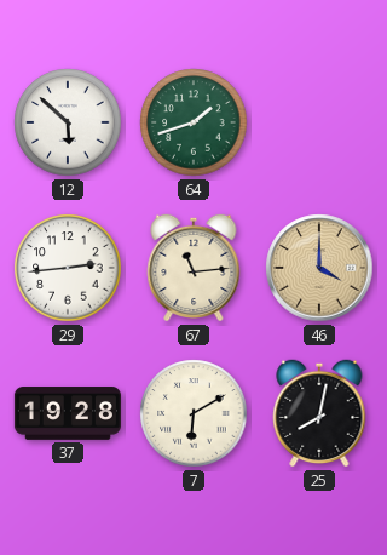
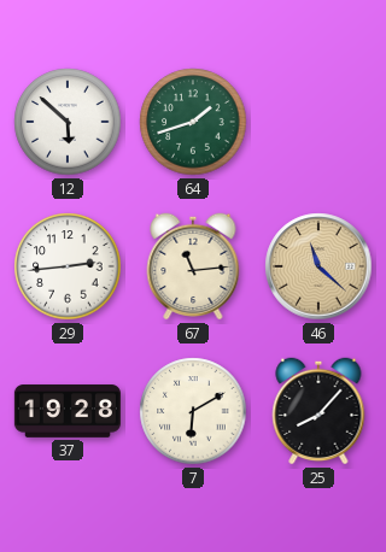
46: 4:00 -> 11:22 (318, 266)
25: 8:02 -> 8:07 (318, 411)
